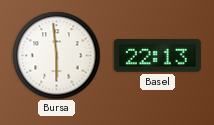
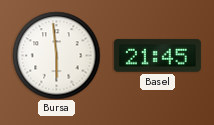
Basel: 22:13 -> 21:45 (157, 56)
